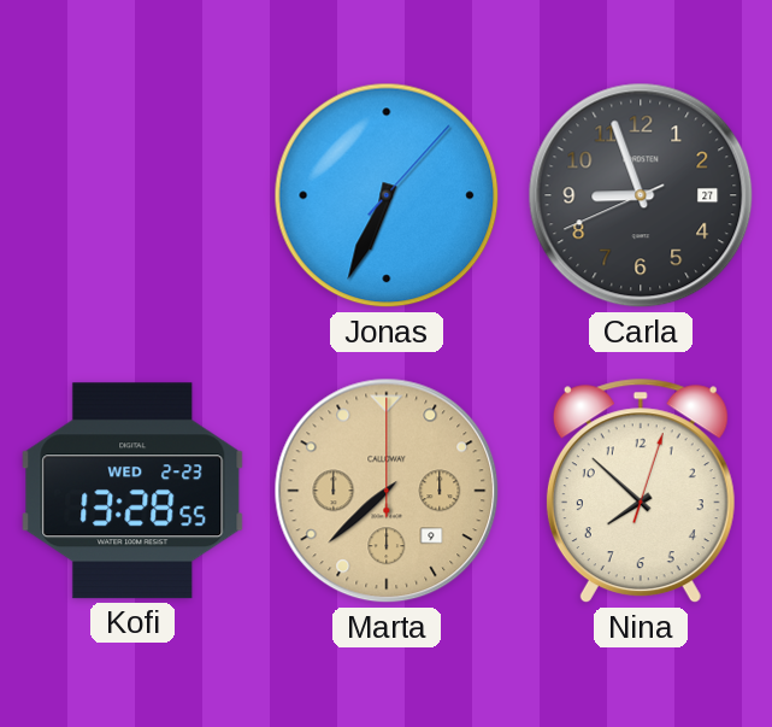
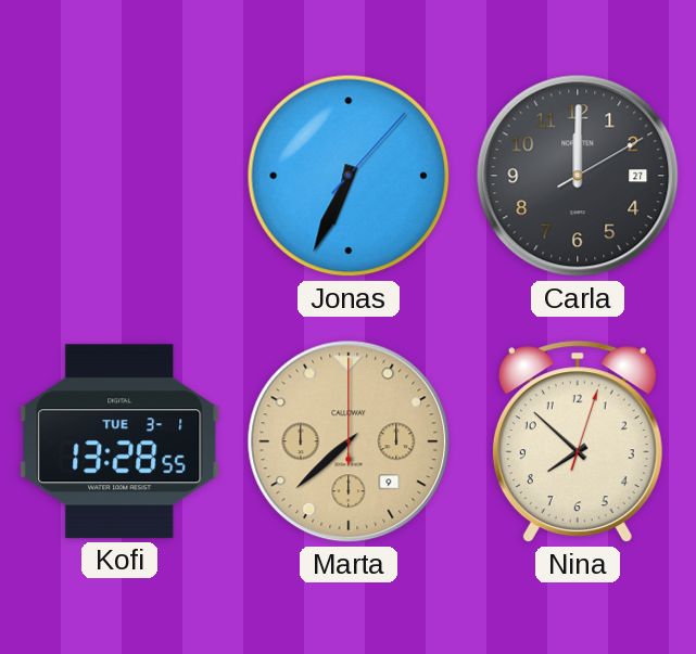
Carla: 8:56 -> 12:00 (578, 176)
Kofi date: WED 2-23 -> TUE 3-1 (119, 441)
